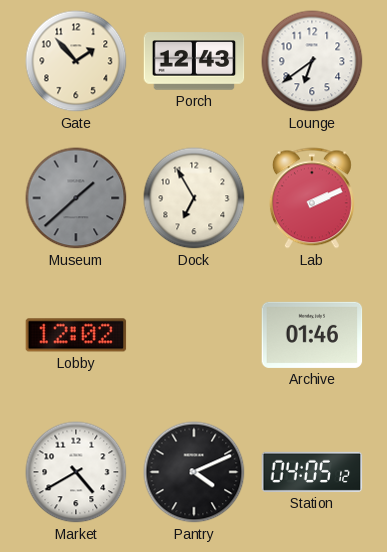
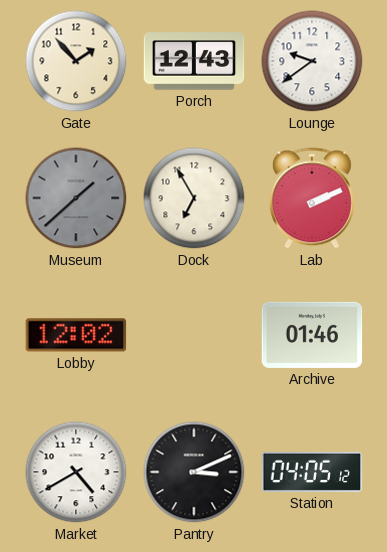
Lounge: 6:39 -> 9:39 (312, 61)
Pantry: 4:11 -> 3:11 (194, 472)
